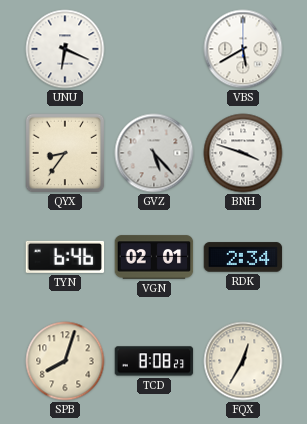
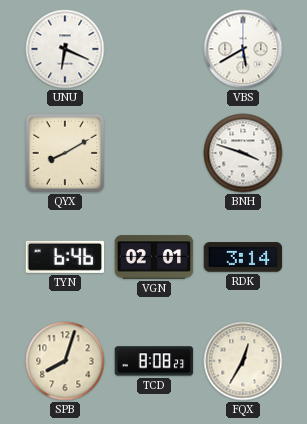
QYX: 8:36 -> 8:10 (65, 153)
GVZ: 5:23 -> none (154, 153)
RDK: 2:34 -> 3:14 (243, 257)
